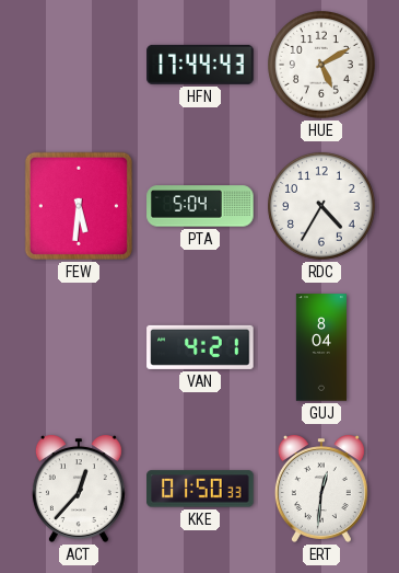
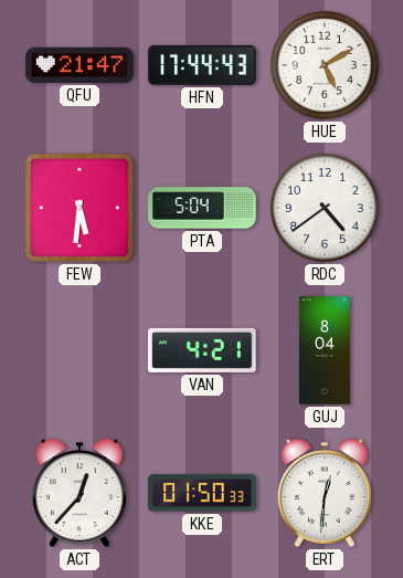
QFU: none -> 21:47 (79, 65)
RDC: 4:35 -> 4:39 (325, 208)
